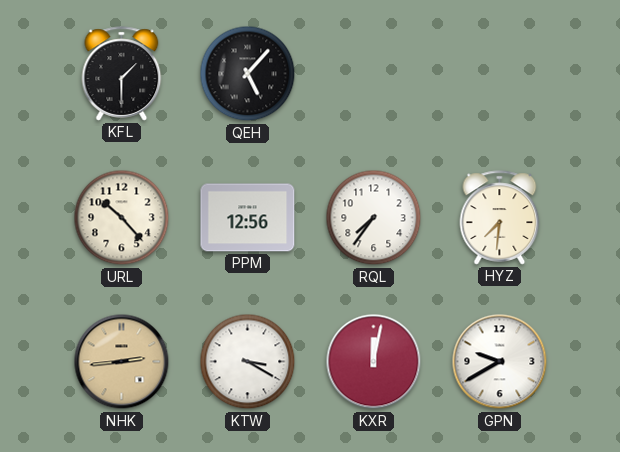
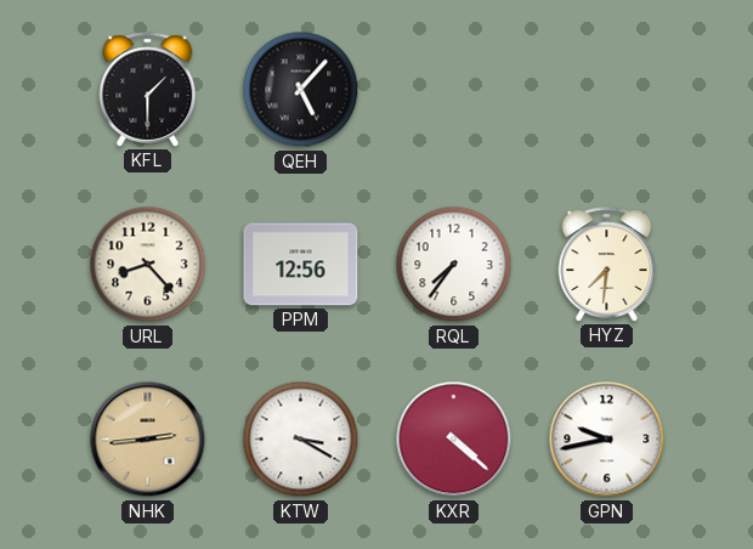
URL: 10:23 -> 8:23 (148, 265)
KXR: 12:02 -> 4:22 (454, 440)
GPN: 9:40 -> 9:43 (607, 440)
